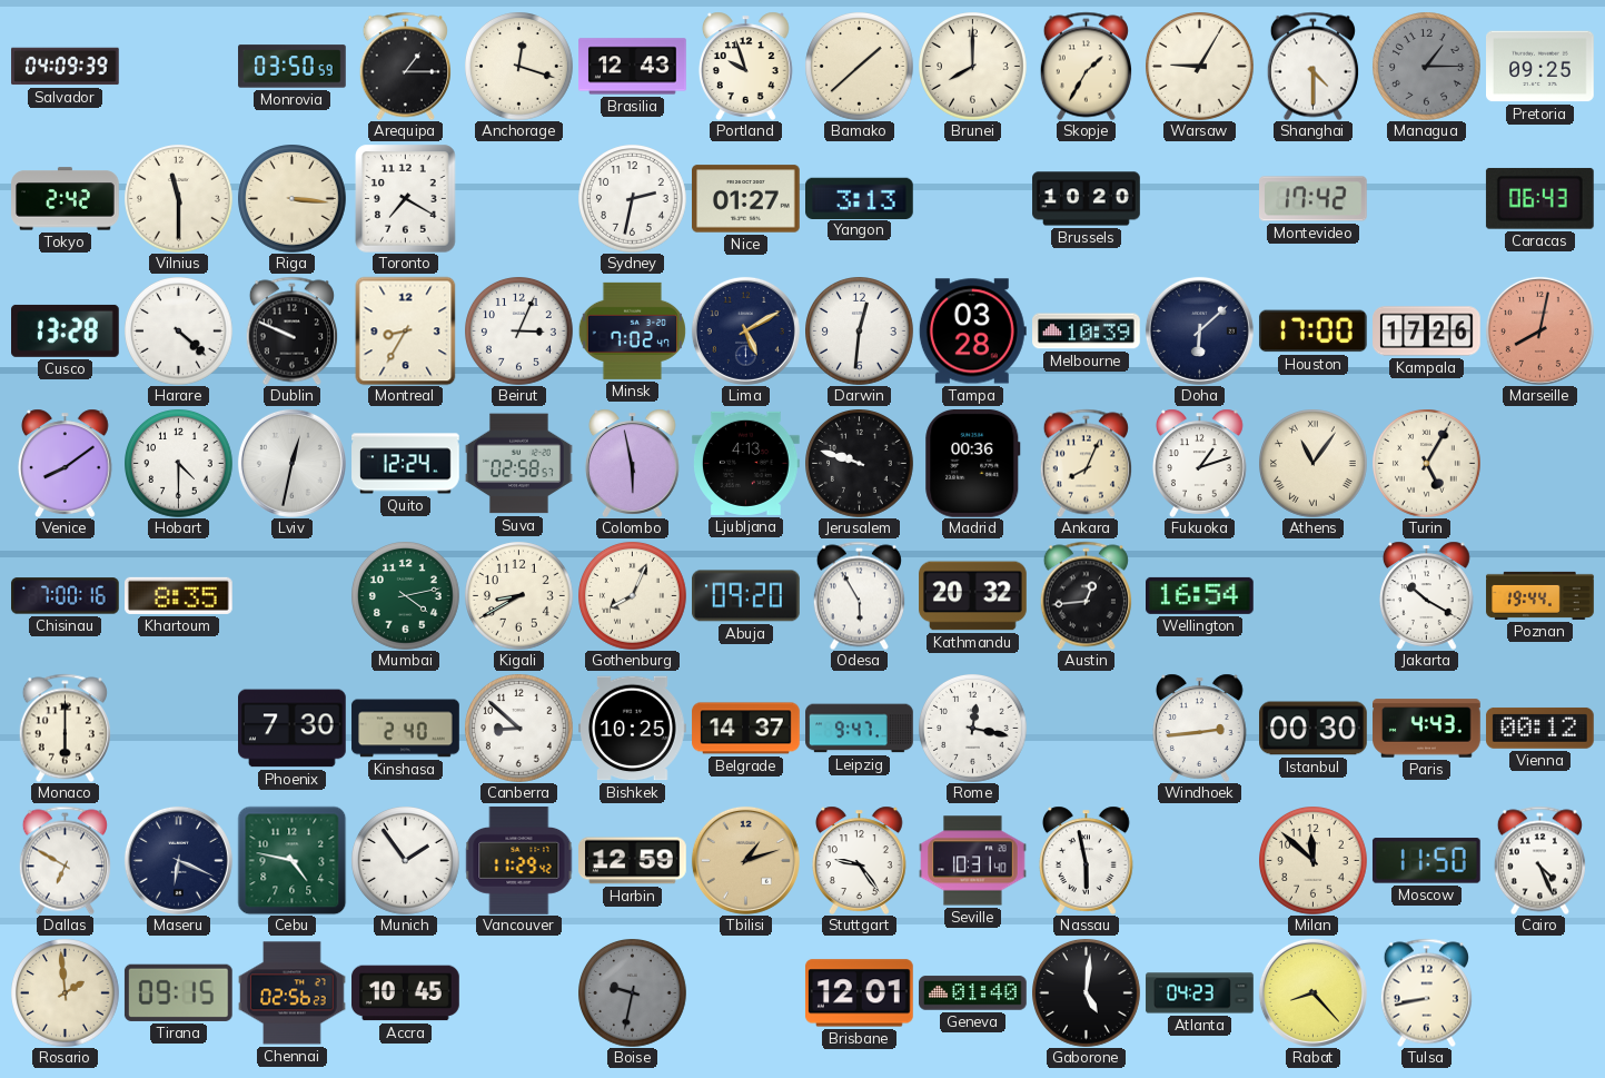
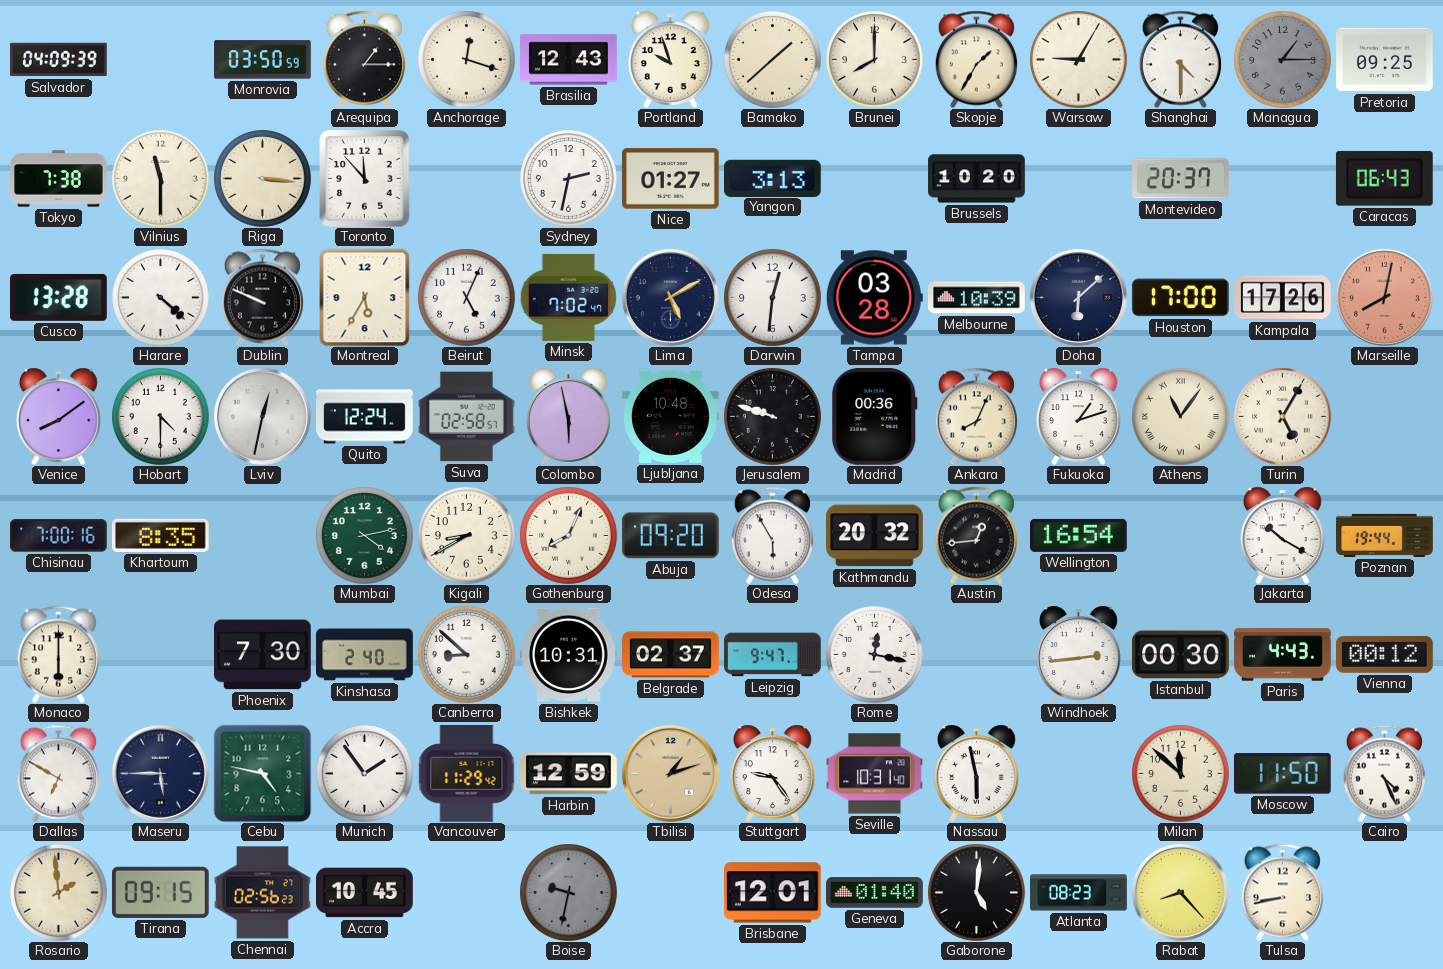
Tokyo: 2:42 -> 7:38 (59, 179)
Toronto: 7:20 -> 11:53 (365, 178)
Montevideo: 17:42 -> 20:37 (1181, 179)
Montreal: 8:35 -> 5:35 (365, 297)
Beirut: 3:04 -> 5:04 (467, 298)
Ljubljana: 4:13 -> 10:48 (671, 416)
Bishkek: 10:25 -> 10:31 (569, 655)
Belgrade: 14:37 -> 02:37 (671, 655)
Maseru: 6:19 -> 5:45 (160, 773)
Atlanta: 04:23 -> 08:23 (1079, 893)
